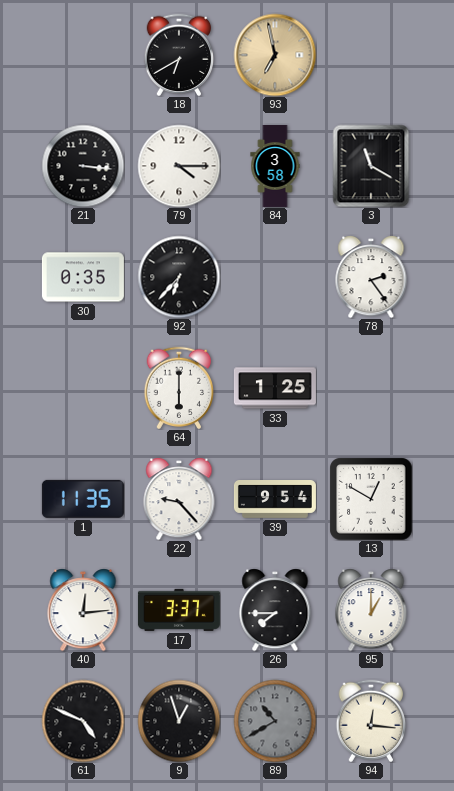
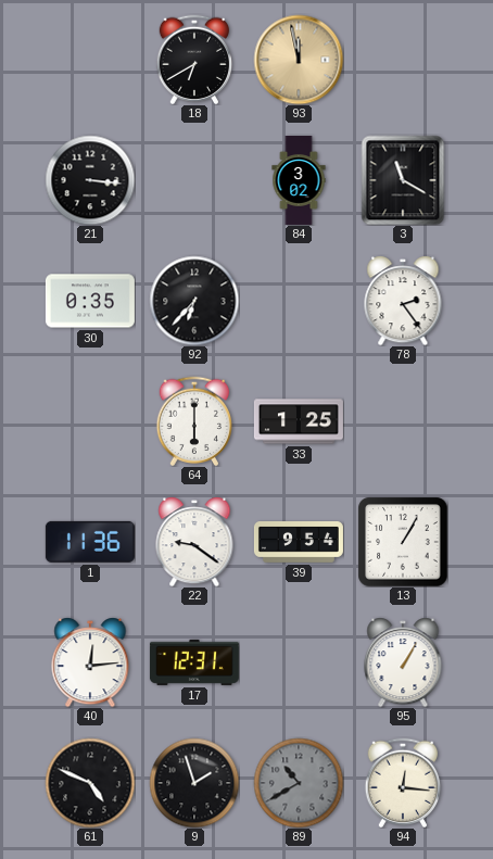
93: 6:58 -> 11:58 (299, 60)
79: 4:15 -> none (179, 166)
84: 3:58 -> 3:02 (299, 180)
1: 11:35 -> 11:36 (90, 542)
22: 9:23 -> 9:21 (194, 542)
13: 12:50 -> 1:05 (403, 542)
17: 3:37 -> 12:31 (194, 662)
26: 7:45 -> none (275, 610)
95: 1:00 -> 1:05 (403, 662)
9: 12:57 -> 1:57 (194, 783)
